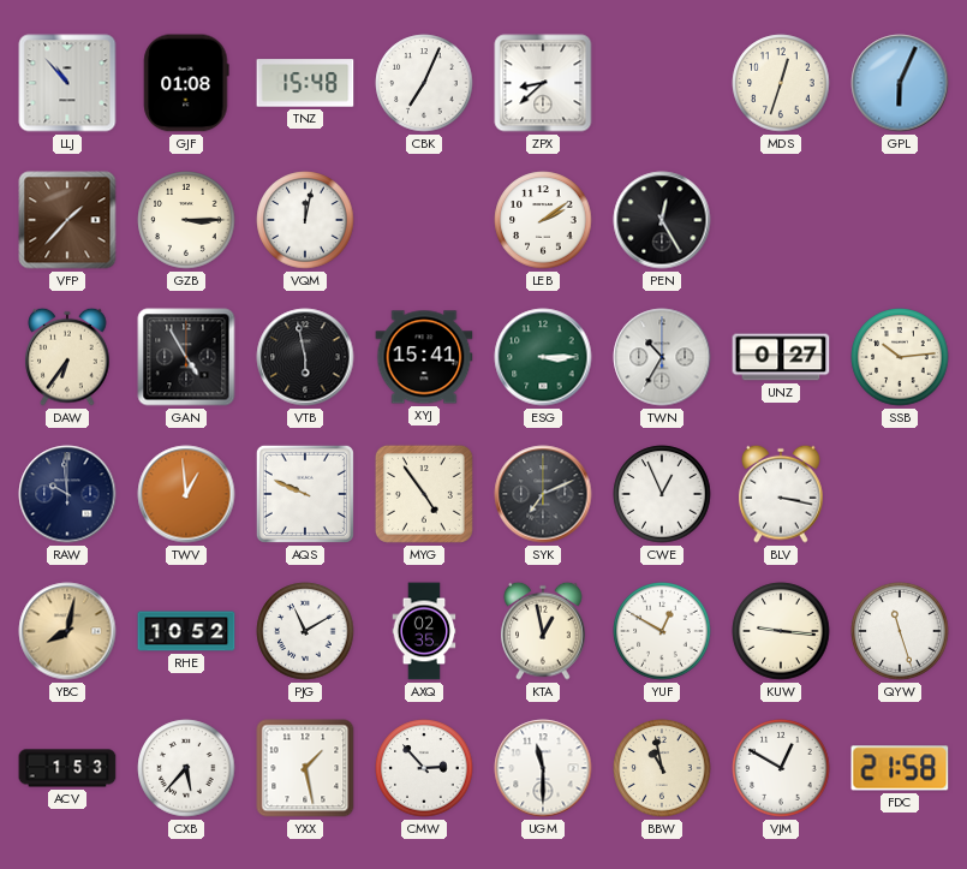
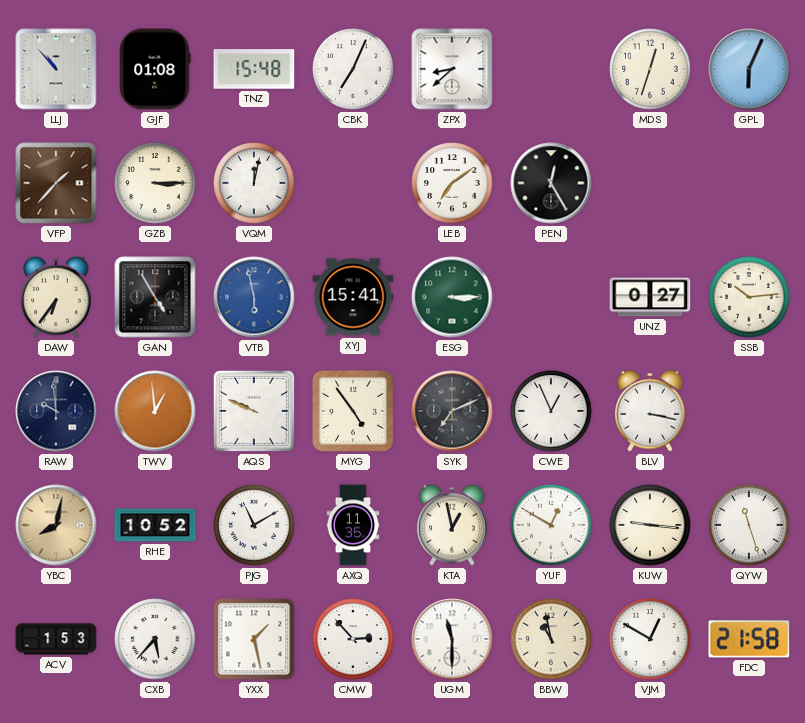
LEB: 2:09 -> 7:09 (452, 183)
VTB dial: black -> blue (254, 297)
TWN: 10:35 -> none (662, 357)
AXQ: 02:35 -> 11:35 (353, 525)
